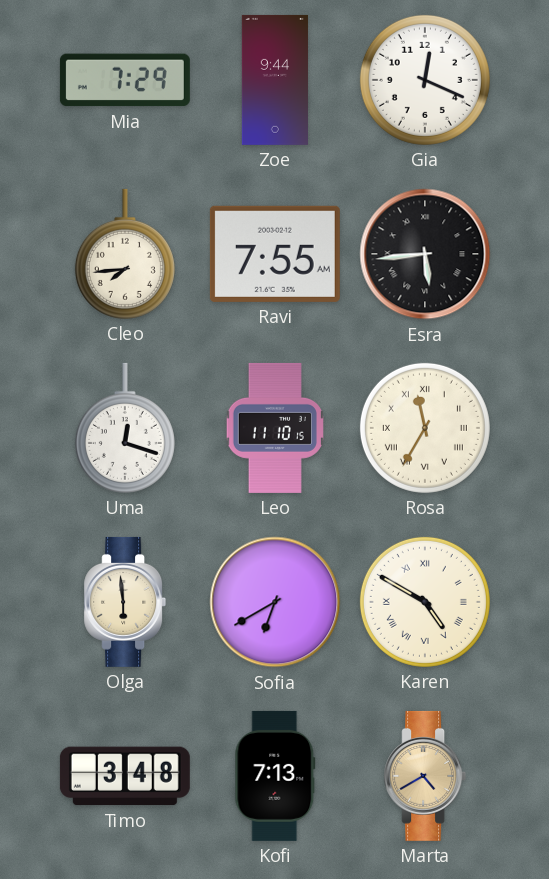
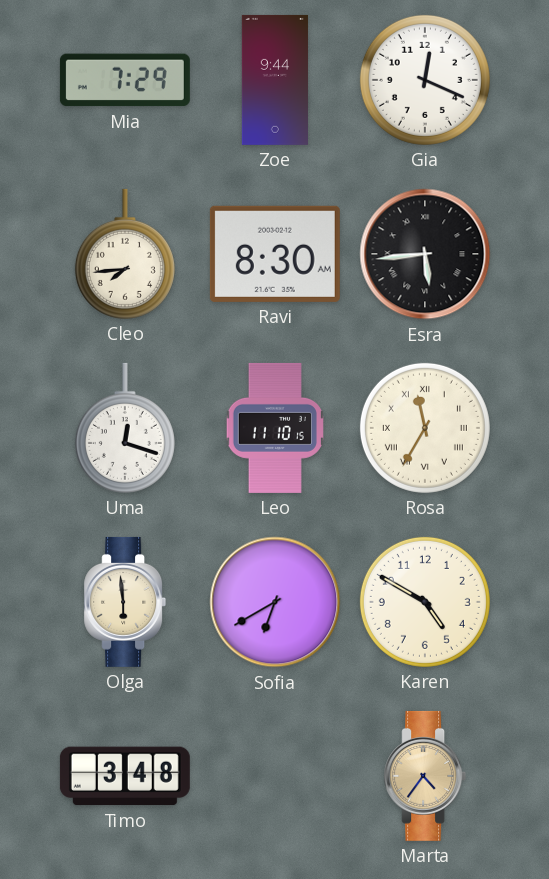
Ravi: 7:55 -> 8:30 (275, 254)
Karen numerals: Roman -> Arabic (425, 602)
Kofi: 7:13 -> none (275, 776)
Marta: 4:40 -> 4:36 (425, 776)
